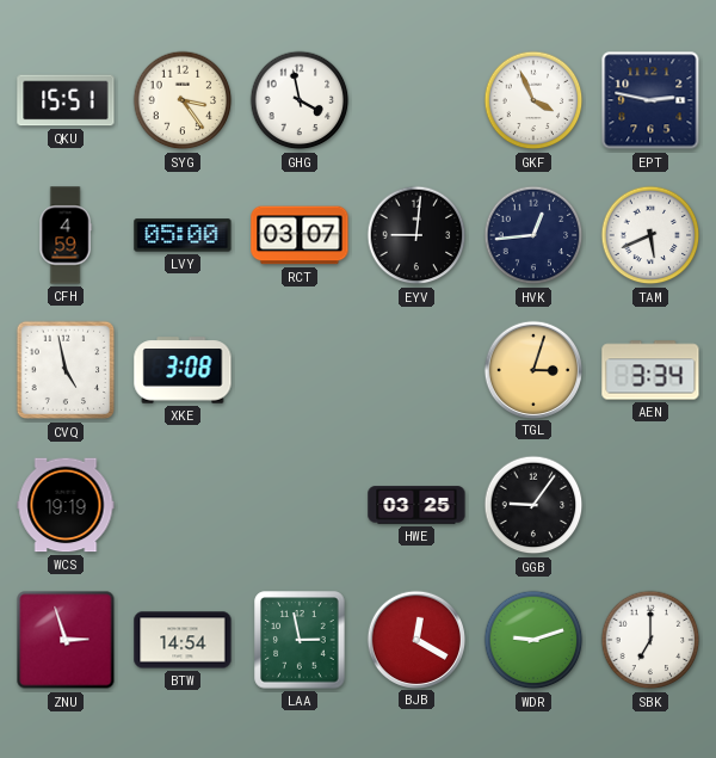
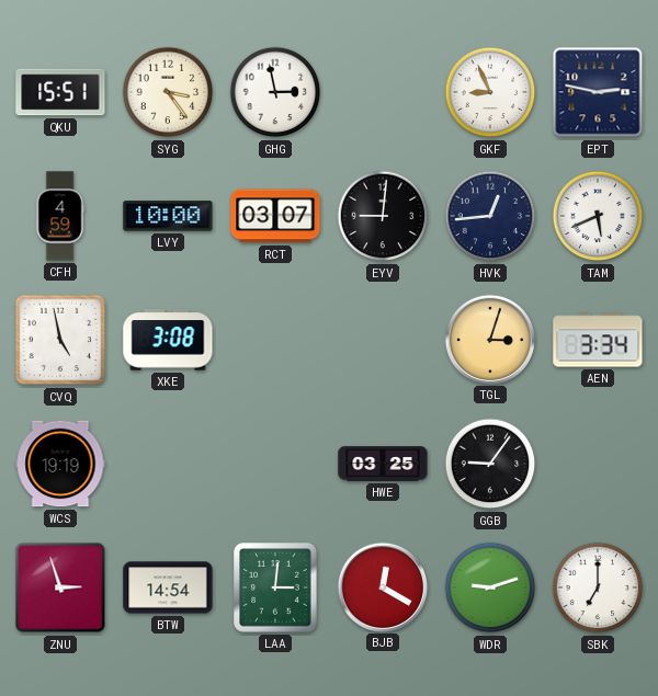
GHG: 3:58 -> 2:58 (275, 92)
GKF: 3:56 -> 8:56 (490, 92)
LVY: 05:00 -> 10:00 (168, 216)
LAA: 2:58 -> 3:01 (275, 587)
